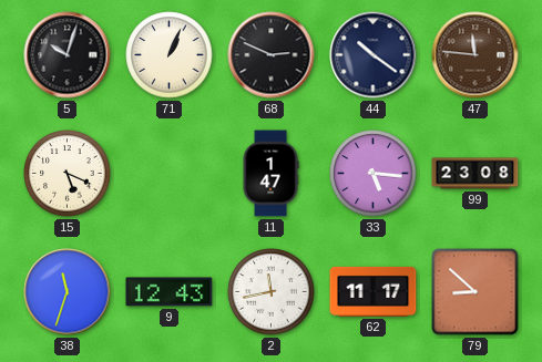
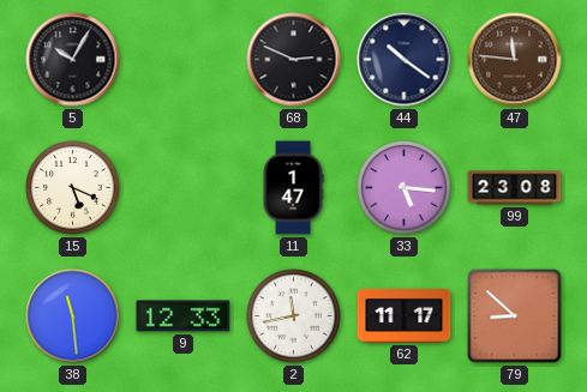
5: 10:03 -> 10:05 (73, 60)
71: 1:04 -> none (170, 55)
38: 11:33 -> 11:29 (73, 316)
9: 12:43 -> 12:33 (184, 316)
